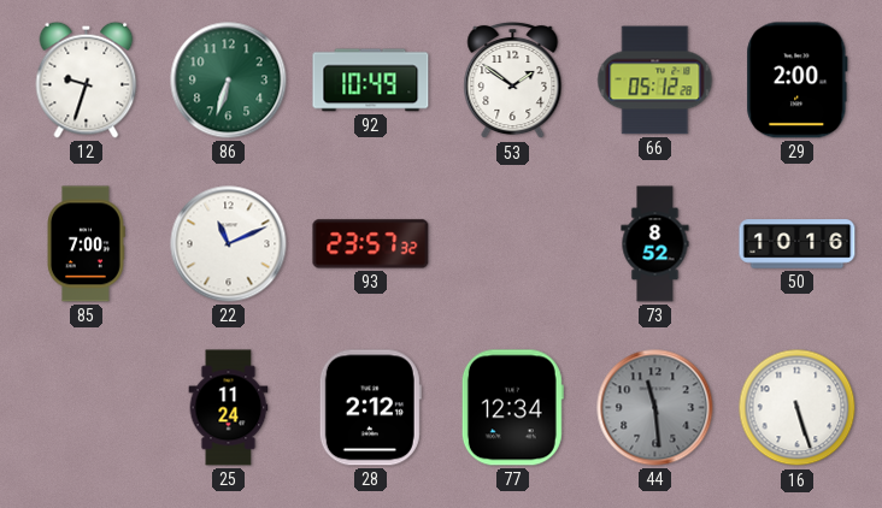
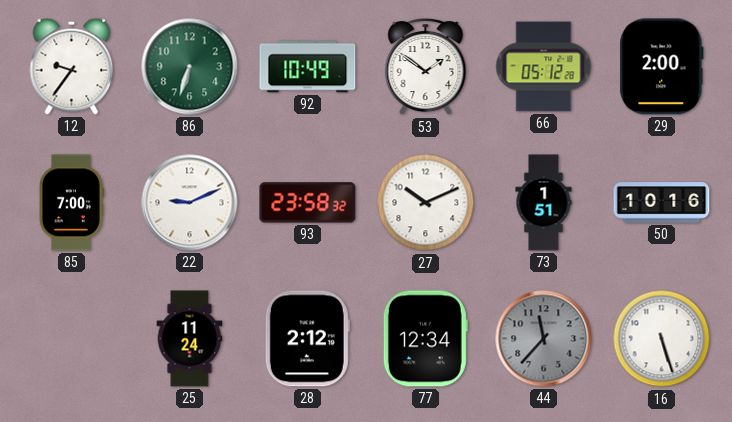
12: 9:33 -> 9:36 (72, 66)
22: 11:11 -> 9:11 (190, 203)
93: 23:57 -> 23:58 (308, 203)
27: none -> 10:11 (426, 203)
73: 8:52 -> 1:51 (544, 203)
44: 11:29 -> 11:37 (544, 339)
